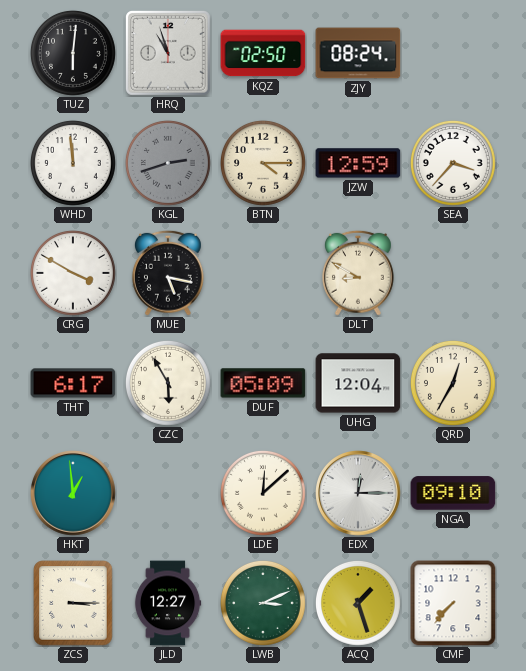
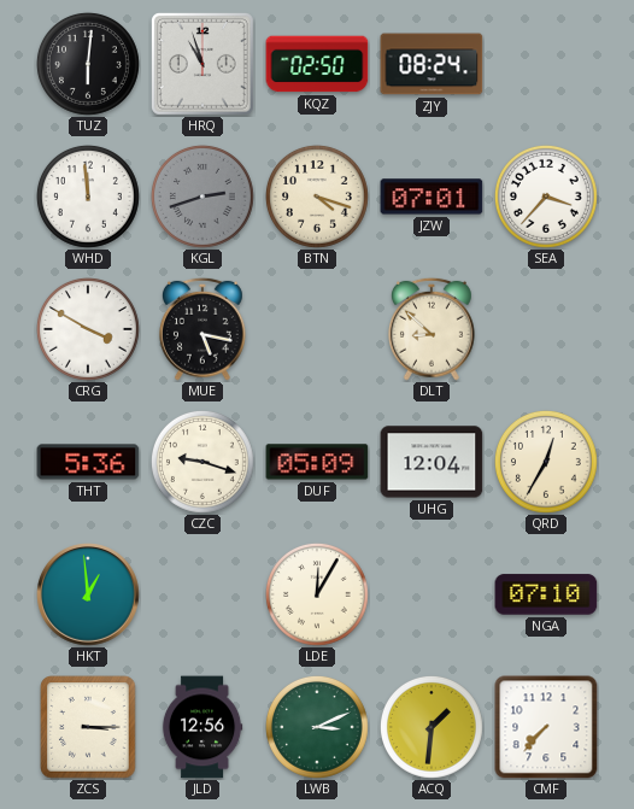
BTN: 4:15 -> 4:18 (317, 197)
JZW: 12:59 -> 07:01 (432, 197)
DLT: 8:50 -> 8:52 (432, 329)
THT: 6:17 -> 5:36 (88, 462)
CZC: 5:55 -> 9:18 (202, 462)
LDE: 12:08 -> 12:05 (317, 594)
EDX: 12:15 -> none (358, 493)
NGA: 09:10 -> 07:10 (546, 594)
JLD: 12:27 -> 12:56 (202, 727)
ACQ: 1:27 -> 1:31 (432, 727)
